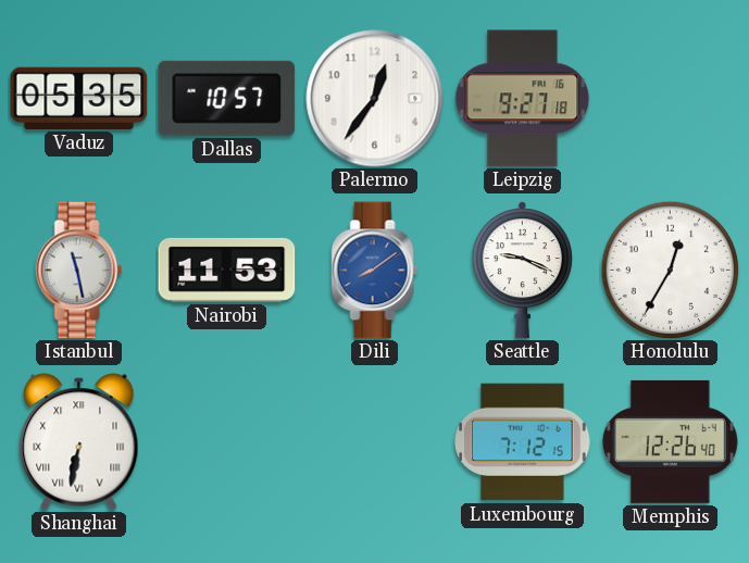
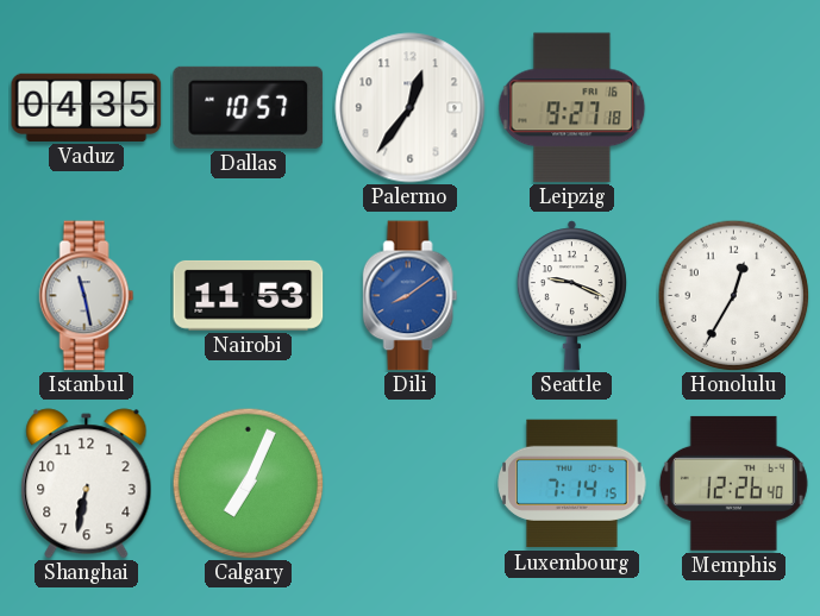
Vaduz: 05:35 -> 04:35 (87, 107)
Shanghai numerals: Roman -> Arabic (87, 484)
Calgary: none -> 7:04 (248, 483)
Luxembourg: 7:12 -> 7:14 (572, 484)
